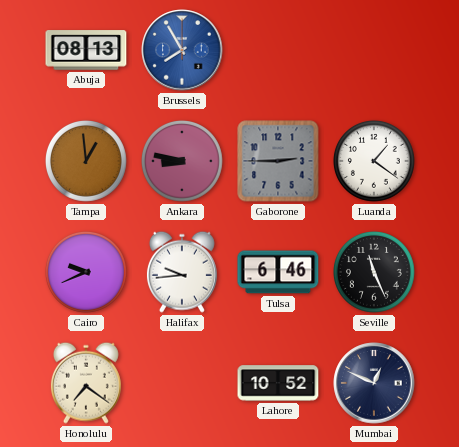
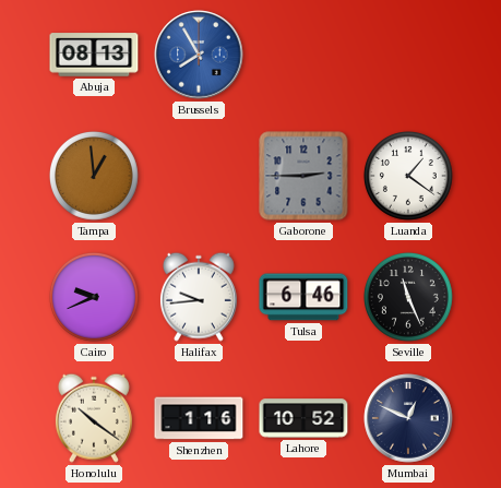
Ankara: 8:47 -> none (182, 161)
Honolulu: 7:21 -> 10:21 (94, 418)
Shenzhen: none -> 1:16 (199, 418)
